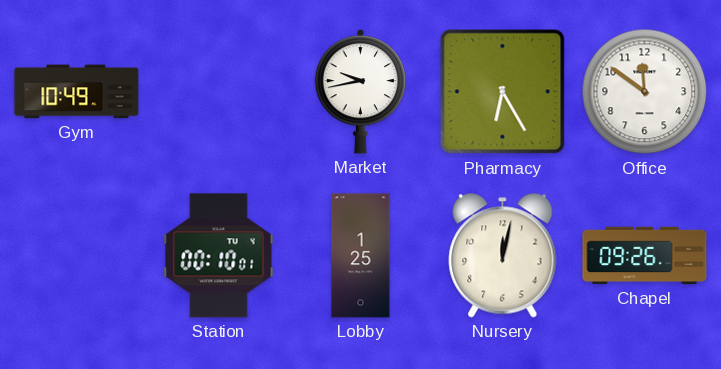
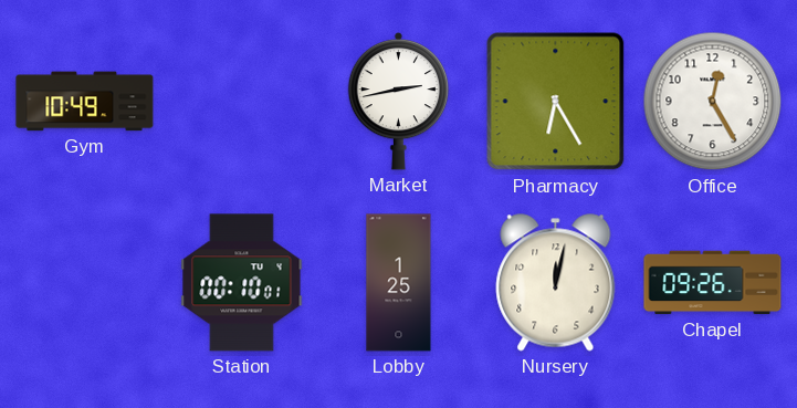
Market: 9:43 -> 2:43 (399, 101)
Office: 11:51 -> 12:25 (713, 102)
